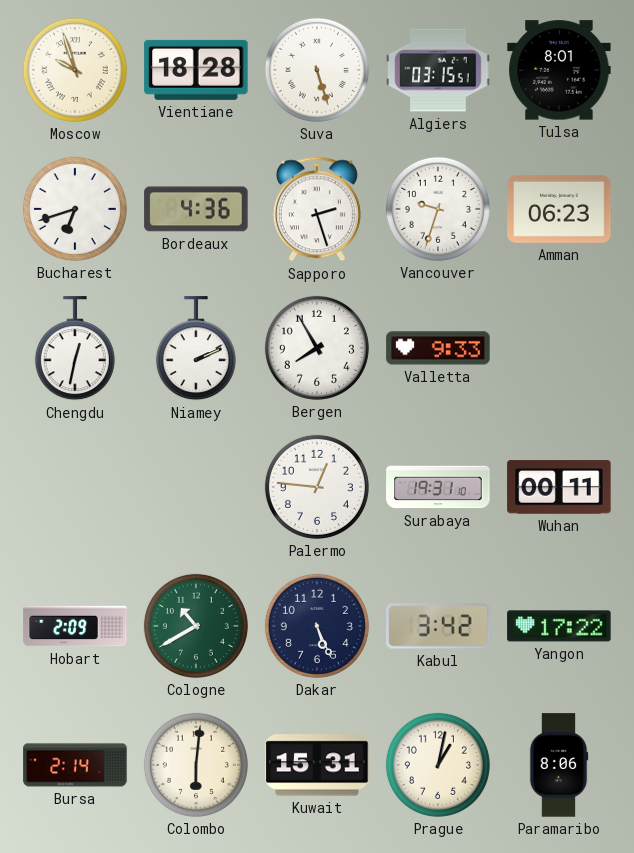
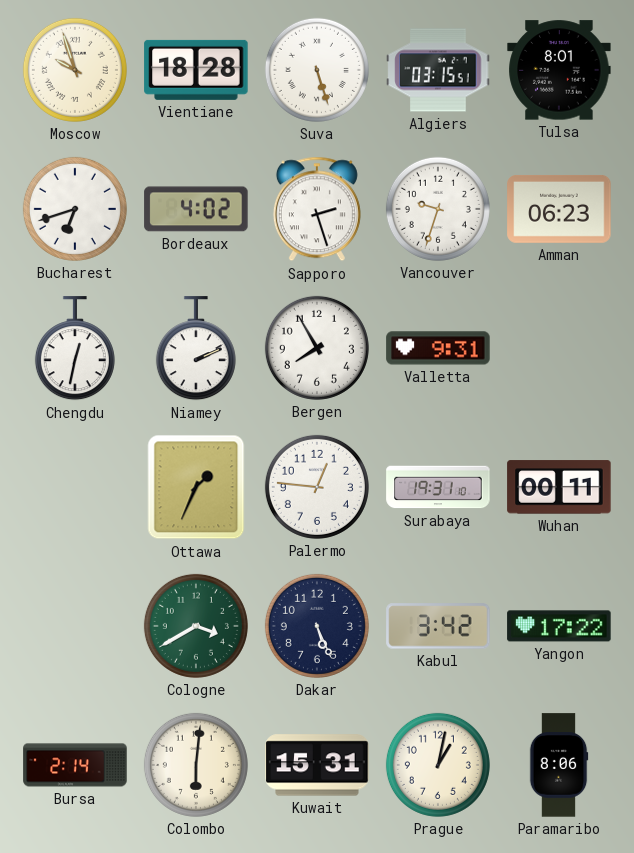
Bordeaux: 4:36 -> 4:02 (196, 209)
Valletta: 9:33 -> 9:31 (438, 348)
Ottawa: none -> 1:34 (196, 487)
Hobart: 2:09 -> none (75, 626)
Cologne: 10:40 -> 3:40 (196, 626)
